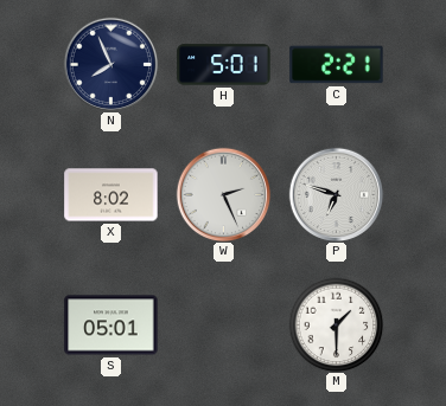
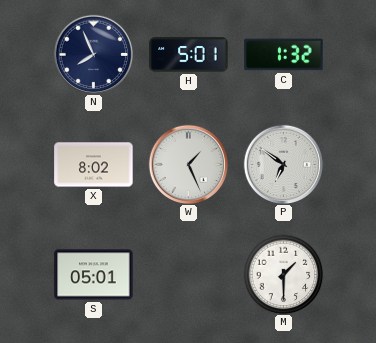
C: 2:21 -> 1:32 (284, 55)
W: 2:26 -> 1:26 (188, 164)
P: 6:48 -> 6:51 (283, 164)
